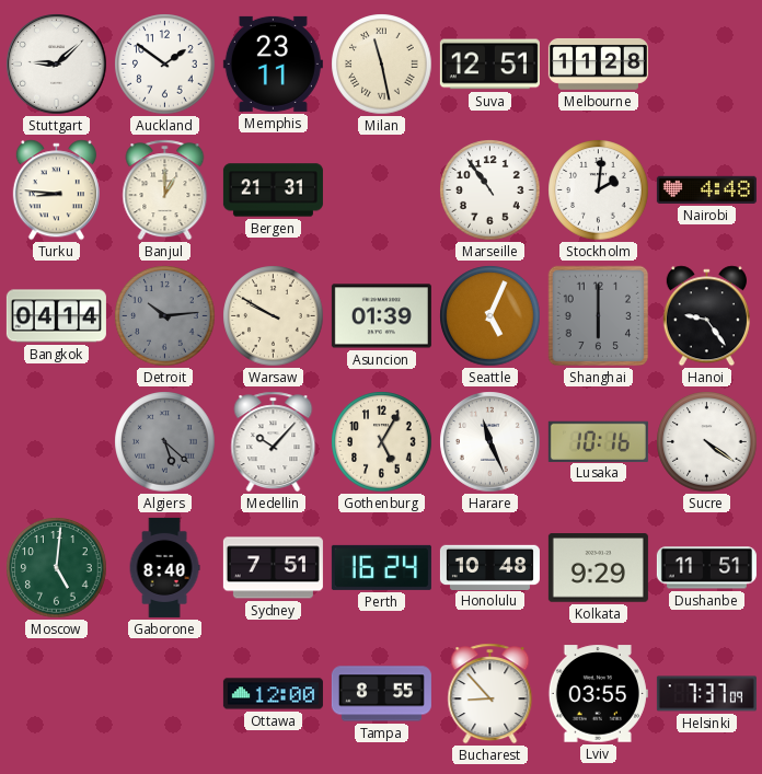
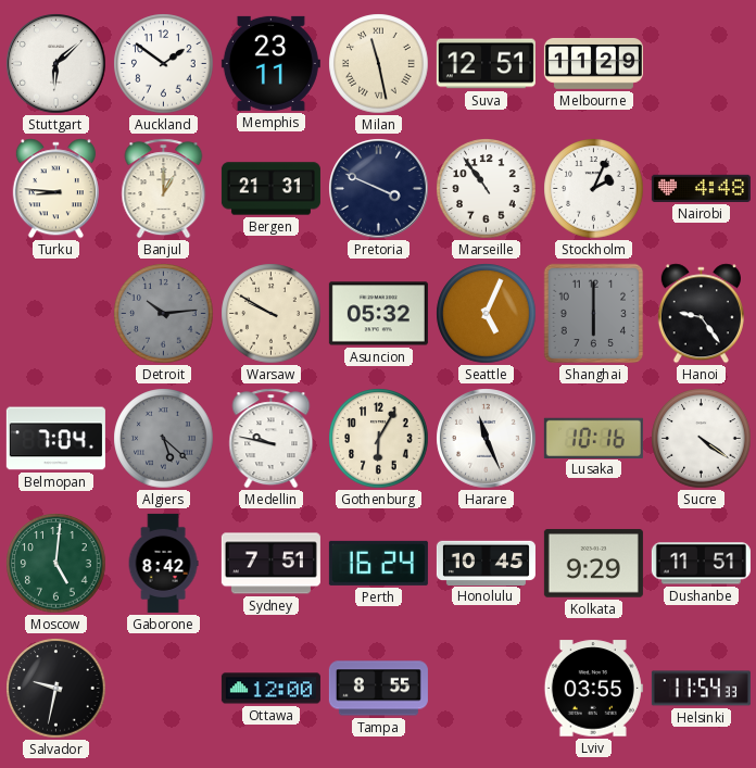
Stuttgart: 9:08 -> 6:08 (56, 64)
Melbourne: 11:28 -> 11:29 (593, 63)
Pretoria: none -> 3:49 (379, 189)
Stockholm: 2:01 -> 2:04 (594, 189)
Bangkok: 04:14 -> none (56, 316)
Asuncion: 01:39 -> 05:32 (378, 314)
Belmopan: none -> 7:04 (55, 439)
Medellin: 10:07 -> 9:47 (272, 439)
Gothenburg: 5:05 -> 6:05 (379, 439)
Gaborone: 8:40 -> 8:42 (163, 563)
Honolulu: 10:48 -> 10:45 (486, 563)
Salvador: none -> 9:32 (56, 689)
Bucharest: 8:53 -> none (490, 694)
Helsinki: 7:37 -> 11:54 (701, 689)
